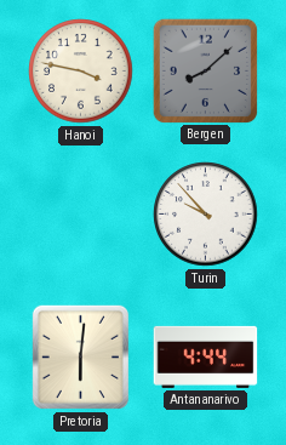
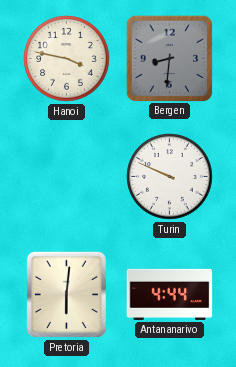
Bergen: 8:08 -> 8:31 (169, 58)
Turin: 9:53 -> 9:49 (170, 177)
